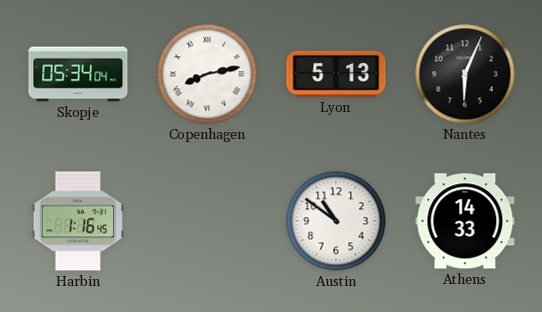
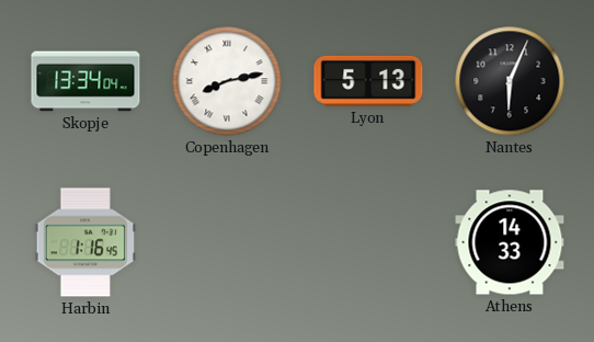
Skopje: 05:34 -> 13:34 (85, 81)
Austin: 10:51 -> none (336, 221)
